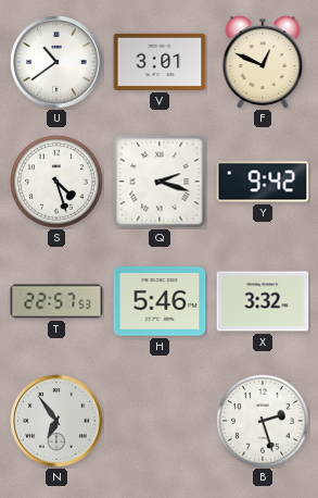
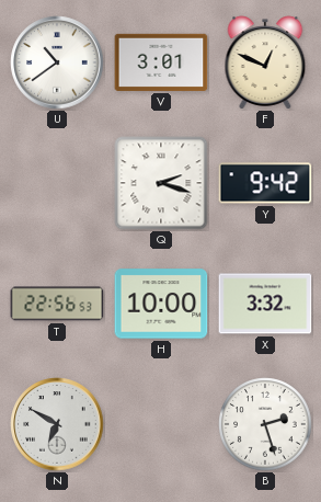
S: 4:27 -> none (56, 182)
T: 22:57 -> 22:56 (57, 304)
H: 5:46 -> 10:00 (161, 304)
N: 6:54 -> 6:50 (57, 424)
